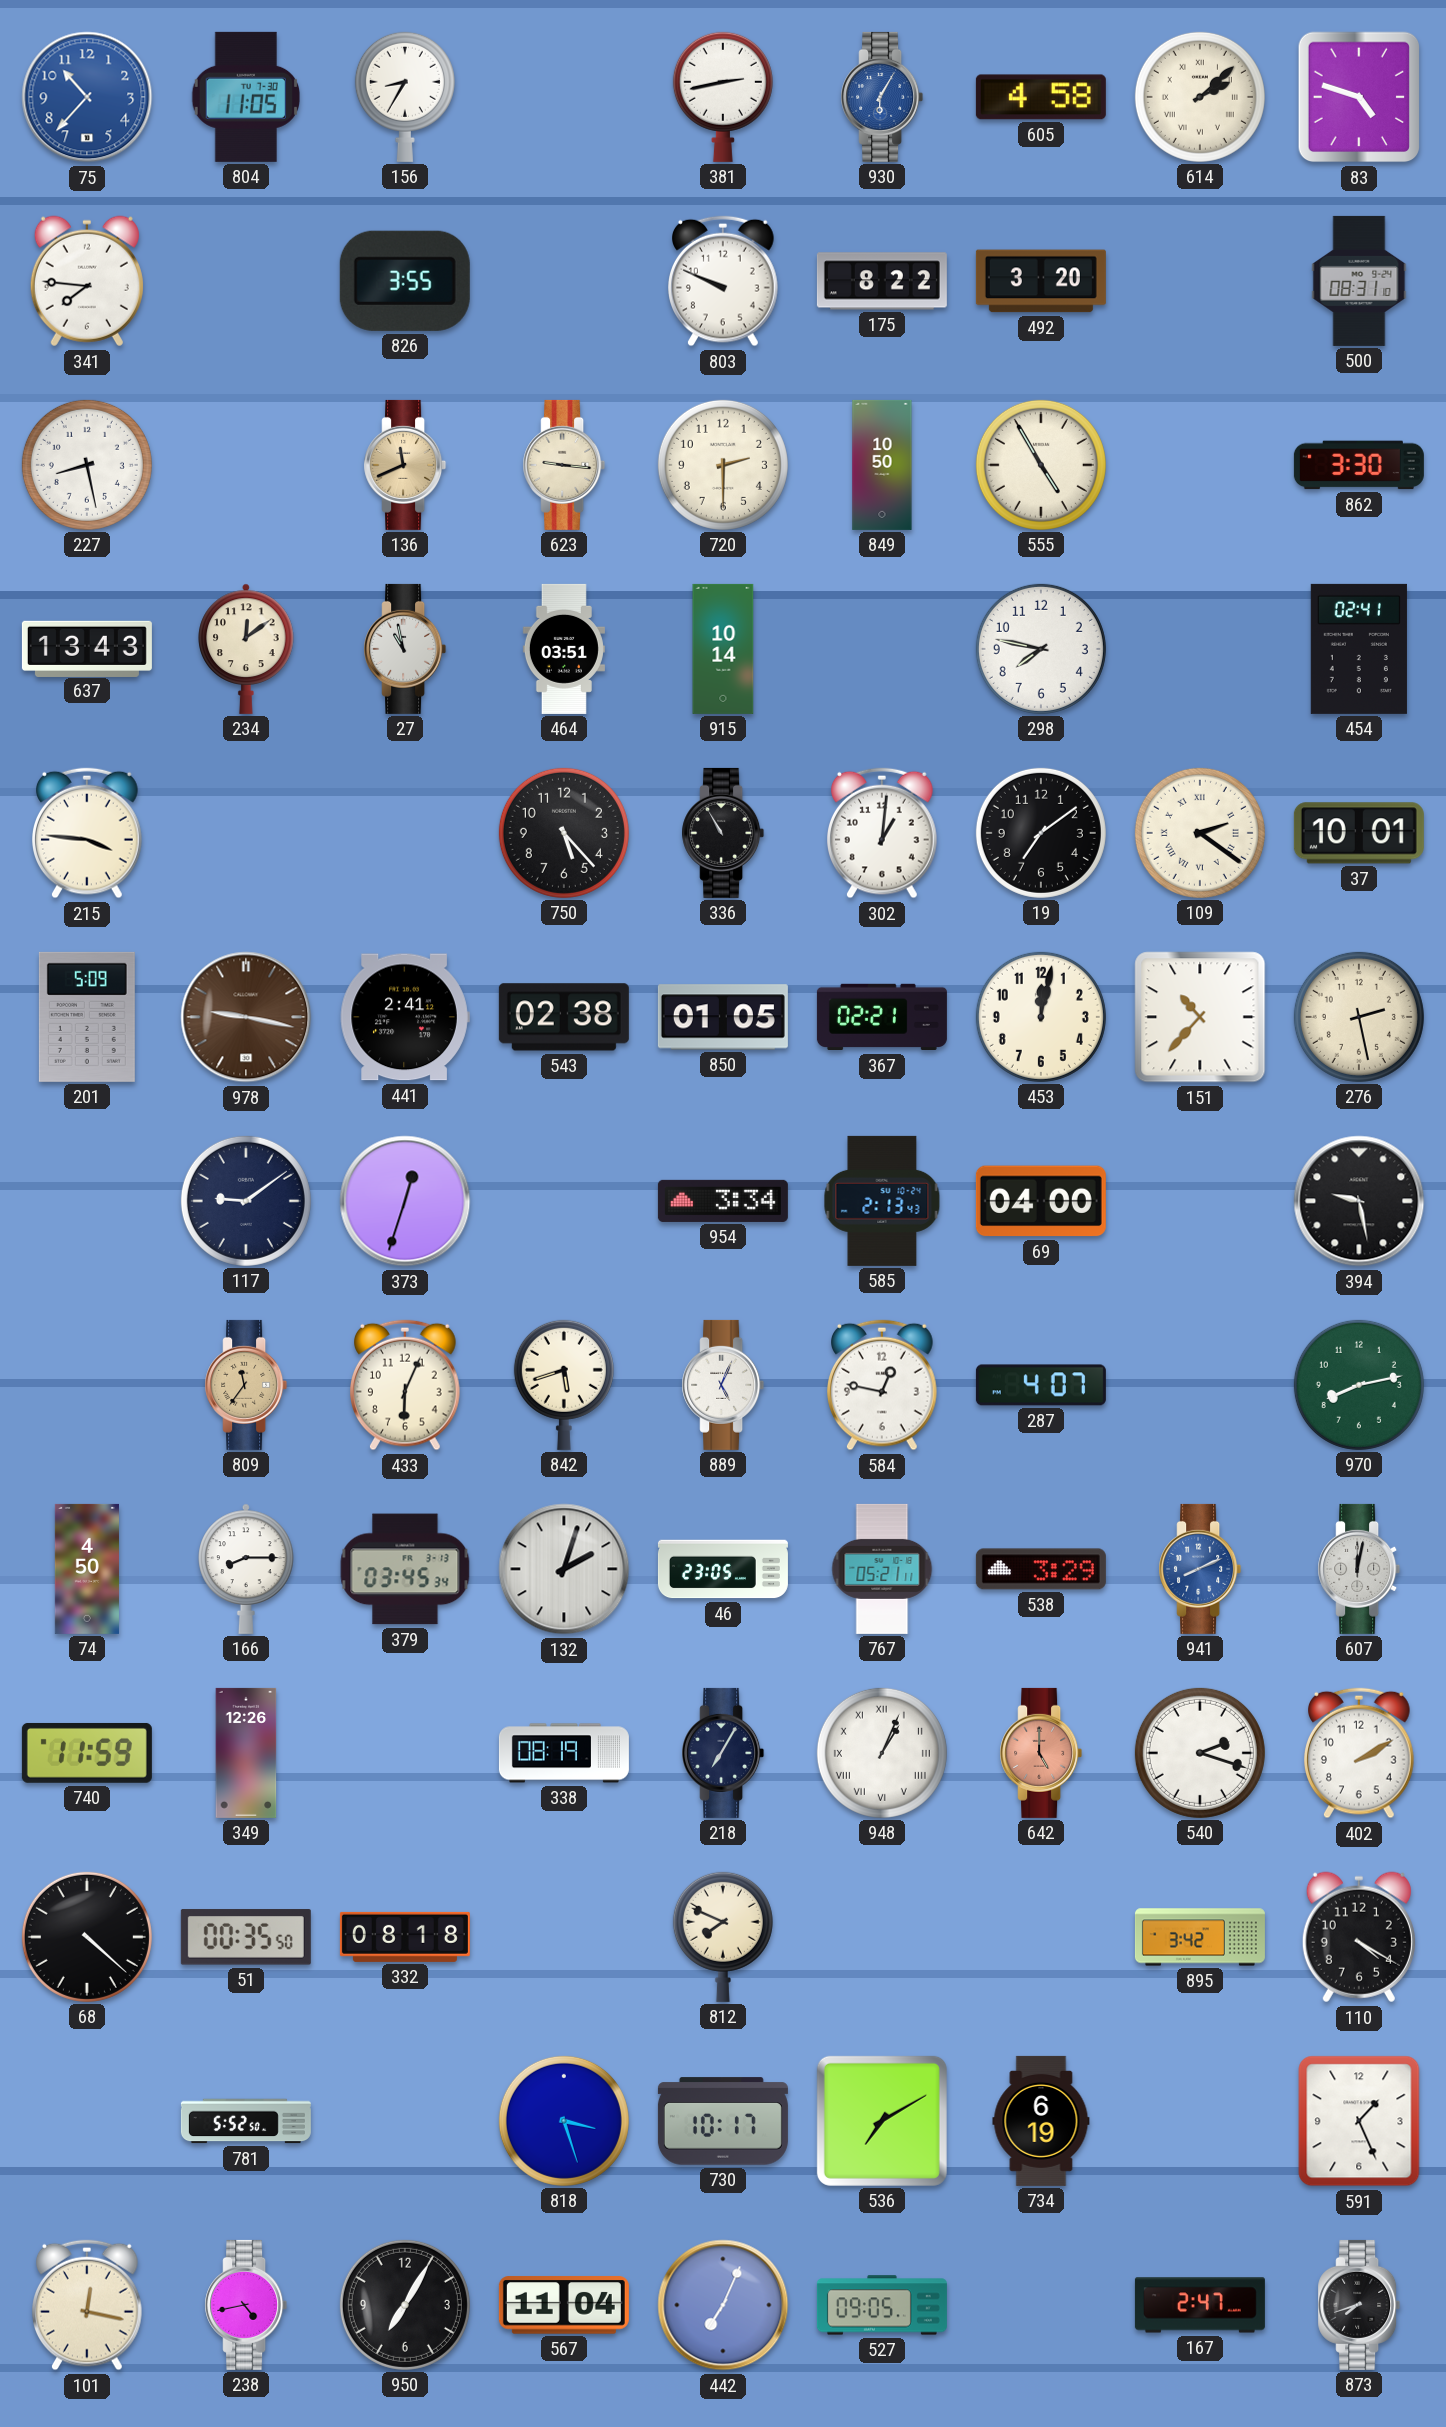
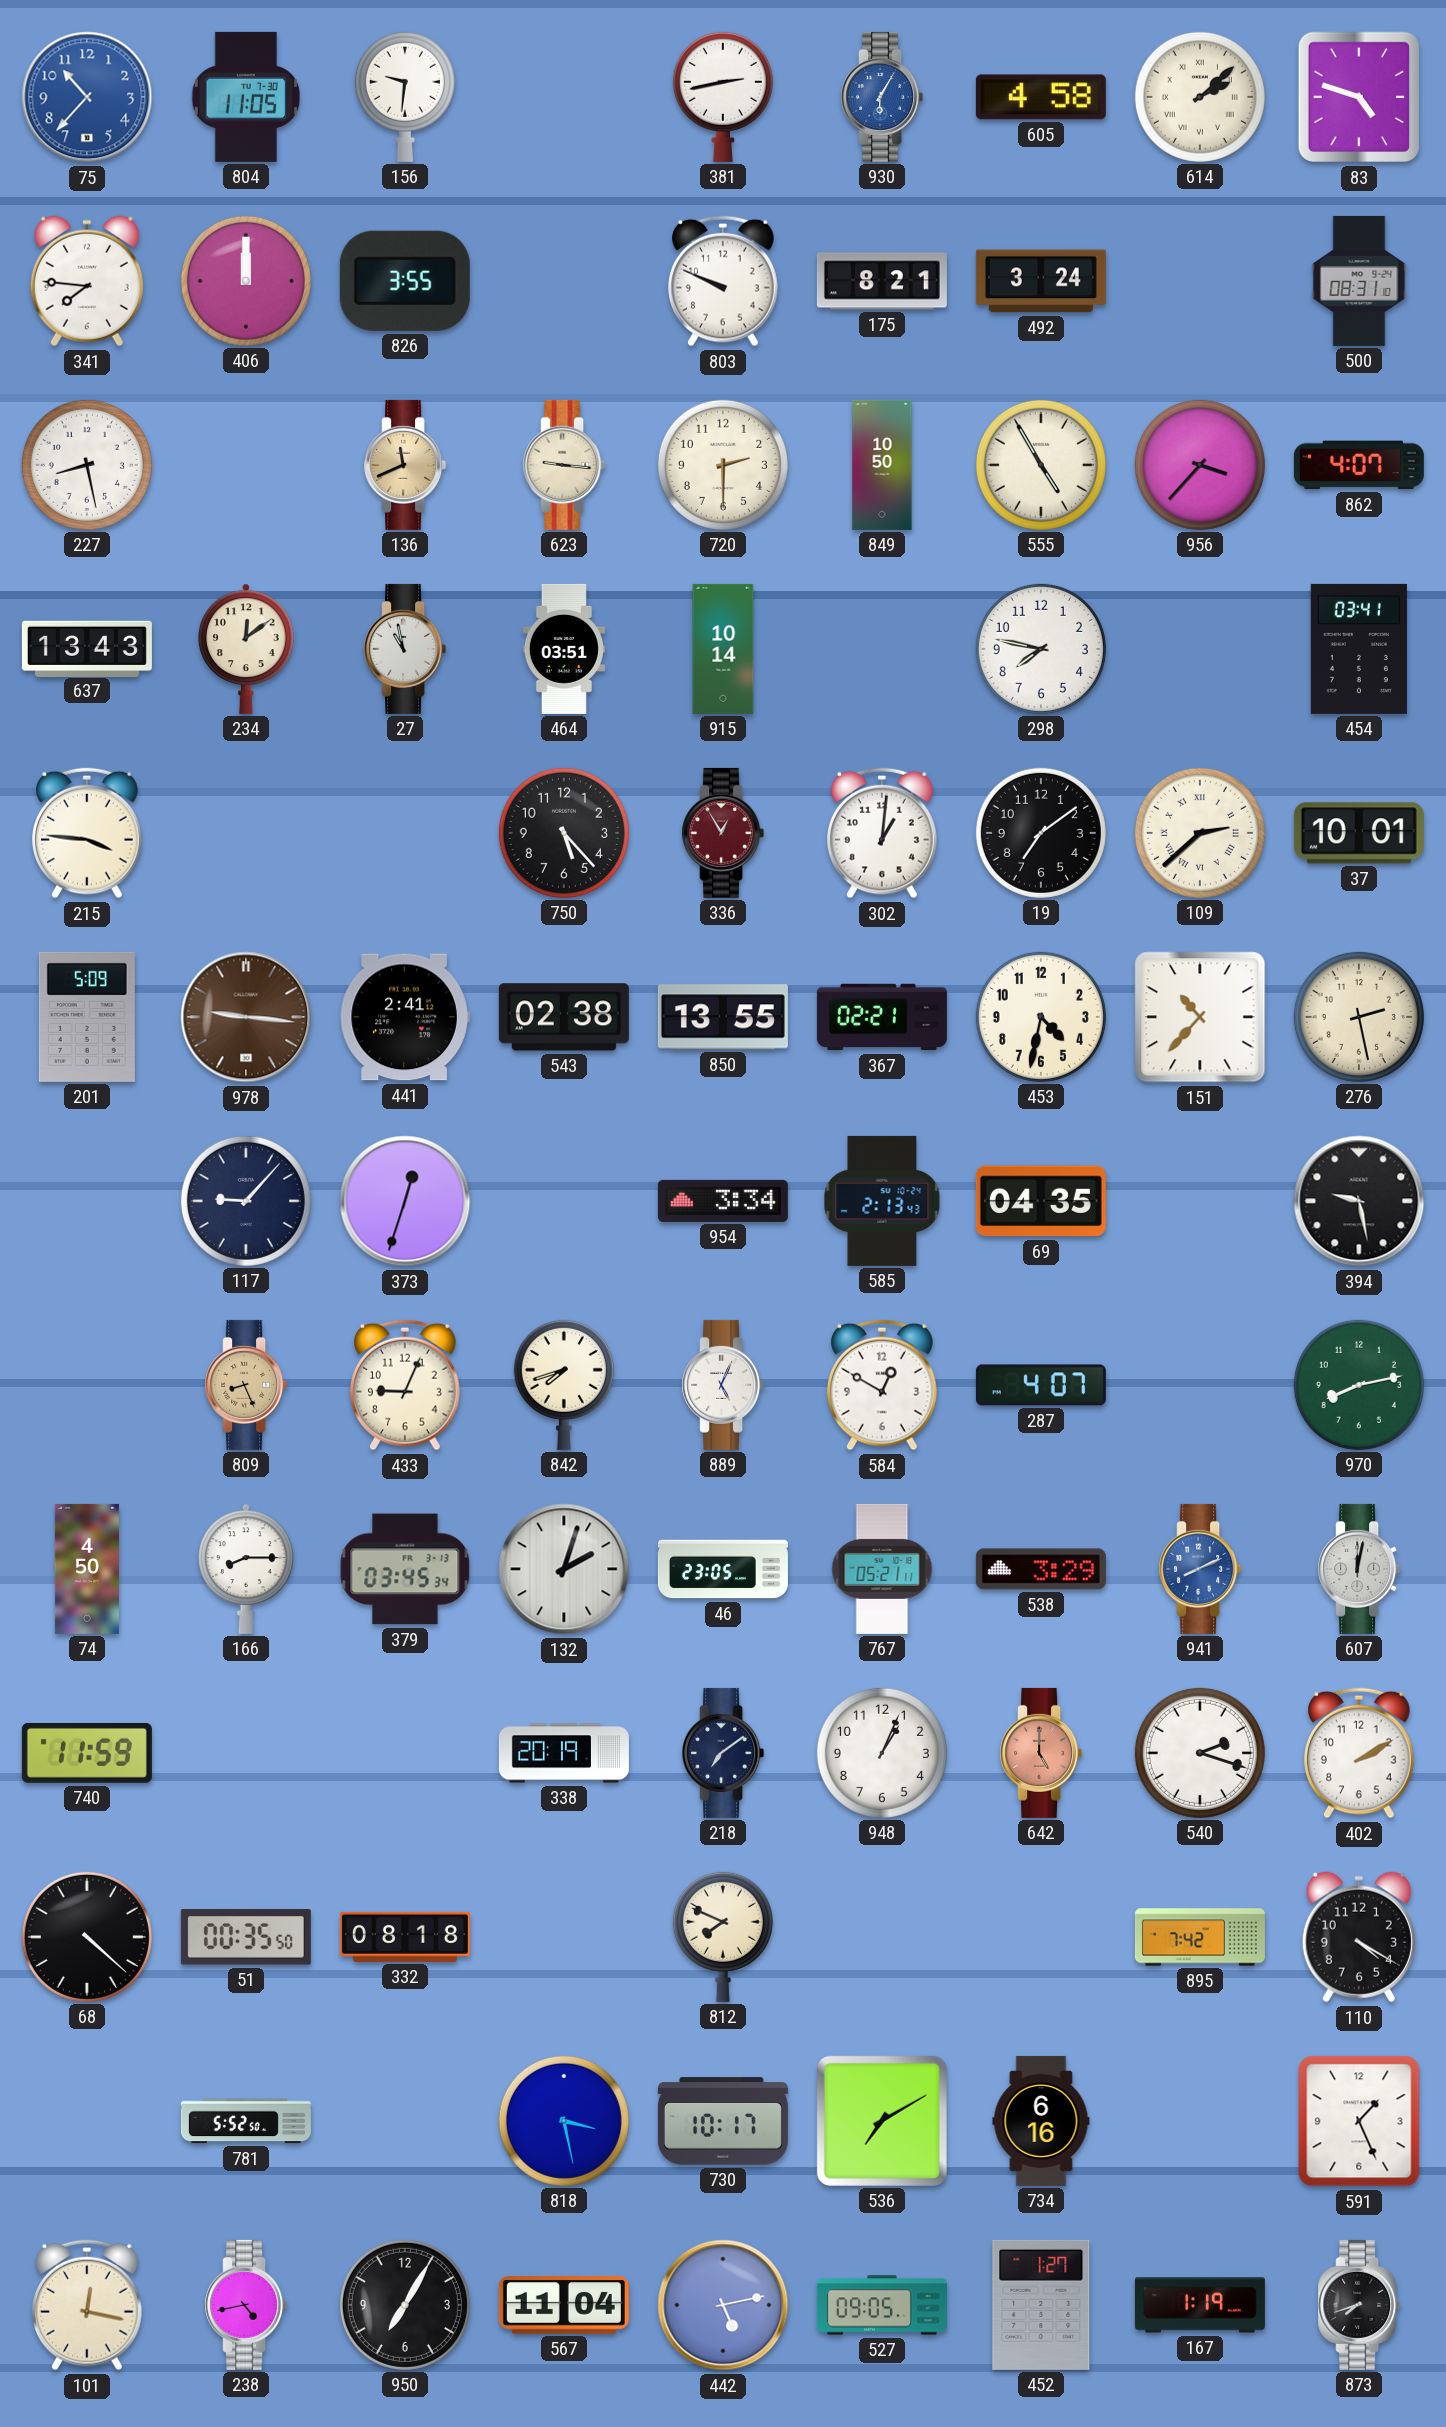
156: 8:35 -> 9:31 (405, 97)
406: none -> 12:00 (246, 281)
175: 8:22 -> 8:21 (882, 281)
492: 3:20 -> 3:24 (1041, 281)
956: none -> 3:37 (1200, 465)
862: 3:30 -> 4:07 (1359, 465)
454: 02:41 -> 03:41 (1359, 649)
336: 10:55 -> 12:55 (723, 833)
336 dial: black -> burgundy (723, 833)
109: 2:21 -> 2:38 (1200, 833)
978: 9:17 -> 9:16 (246, 1017)
850: 01:05 -> 13:55 (723, 1017)
453: 12:02 -> 4:32 (1041, 1017)
117: 9:09 -> 9:07 (246, 1201)
69: 04:00 -> 04:35 (1041, 1201)
809: 11:36 -> 8:26 (246, 1385)
433: 6:04 -> 9:04 (406, 1385)
842: 5:42 -> 7:42 (564, 1385)
584: 12:47 -> 12:50 (883, 1385)
349: 12:26 -> none (246, 1753)
338: 08:19 -> 20:19 (564, 1753)
218: 7:05 -> 7:09 (723, 1753)
948 numerals: Roman -> Arabic (882, 1753)
895: 3:42 -> 7:42 (1200, 1937)
818: 3:27 -> 3:28 (564, 2121)
734: 6:19 -> 6:16 (1041, 2121)
442: 7:04 -> 5:13 (723, 2305)
452: none -> 1:27 (1041, 2305)
167: 2:47 -> 1:19 (1200, 2305)
